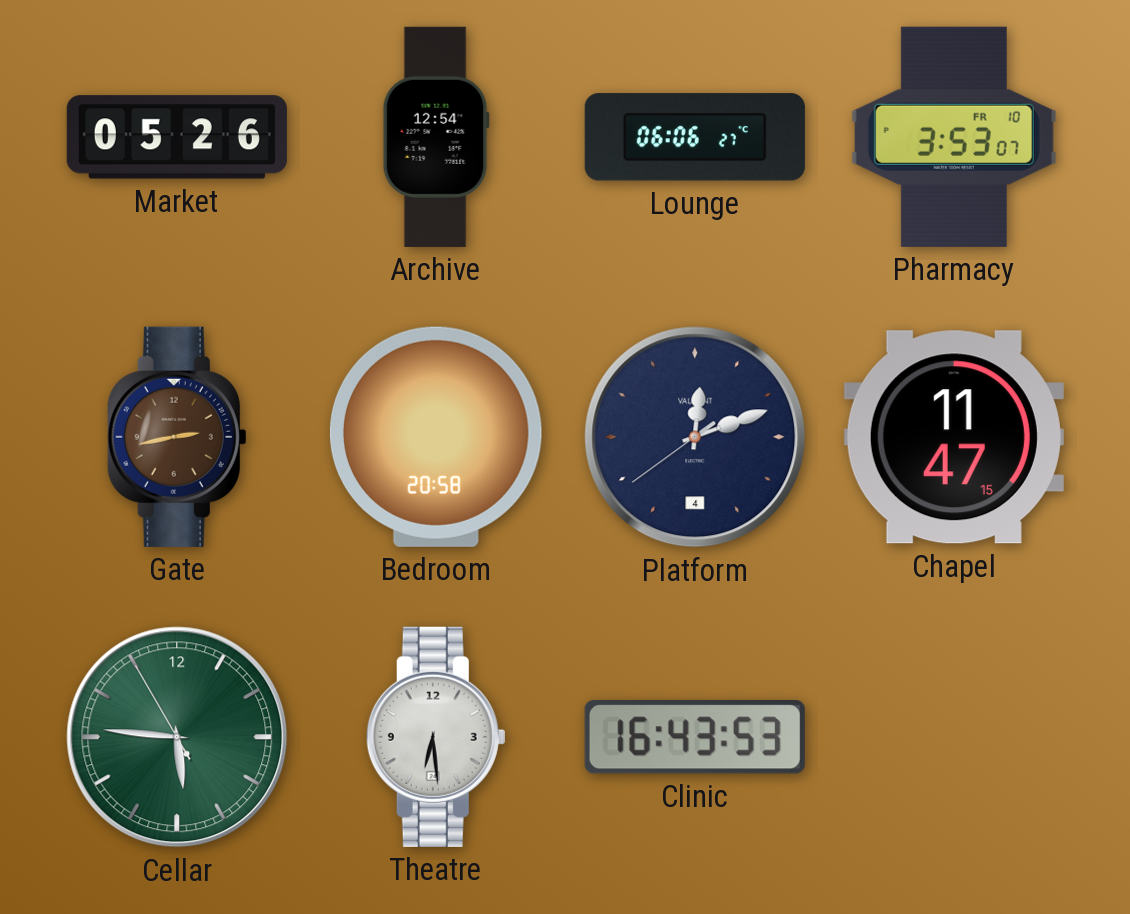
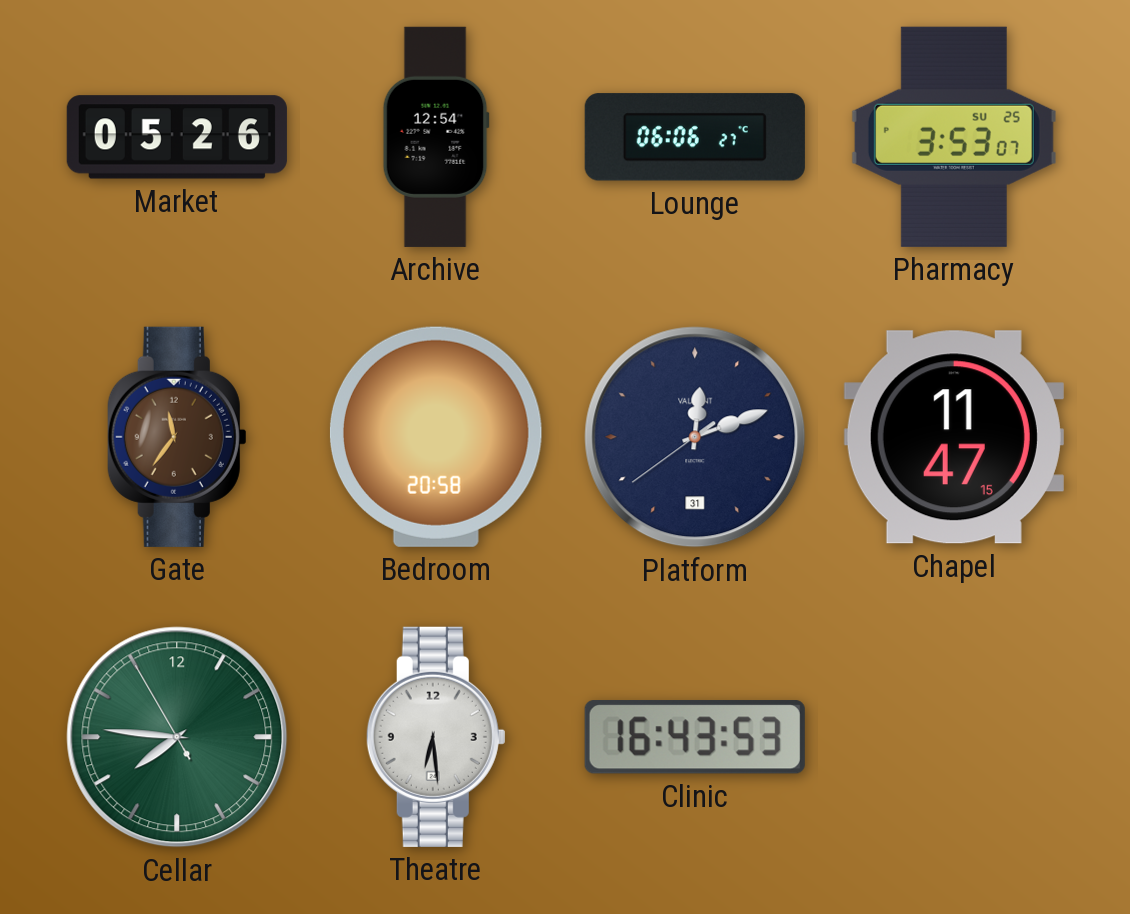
Pharmacy date: FR 10 -> SU 25 (954, 137)
Gate: 2:43 -> 11:36 (177, 437)
Platform date: 4 -> 31 (695, 437)
Cellar: 5:45 -> 7:45 (177, 737)
